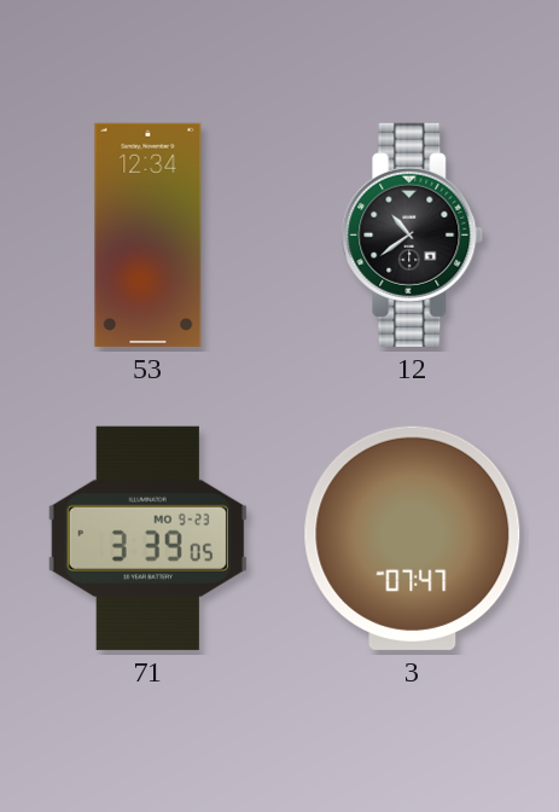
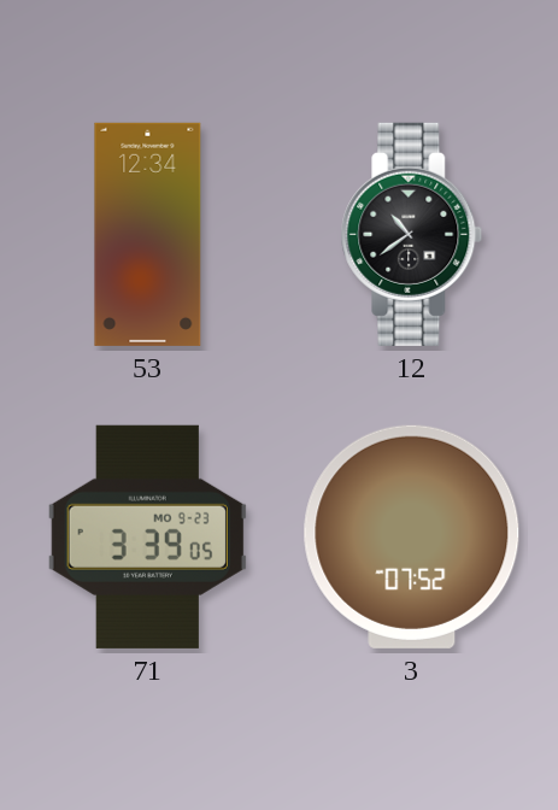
3: 07:47 -> 07:52 (412, 536)
